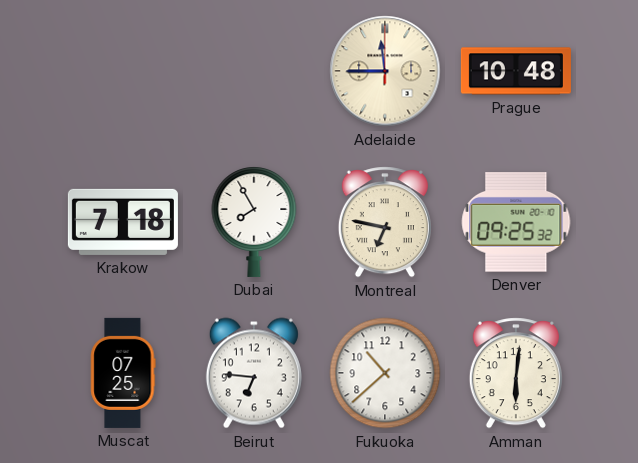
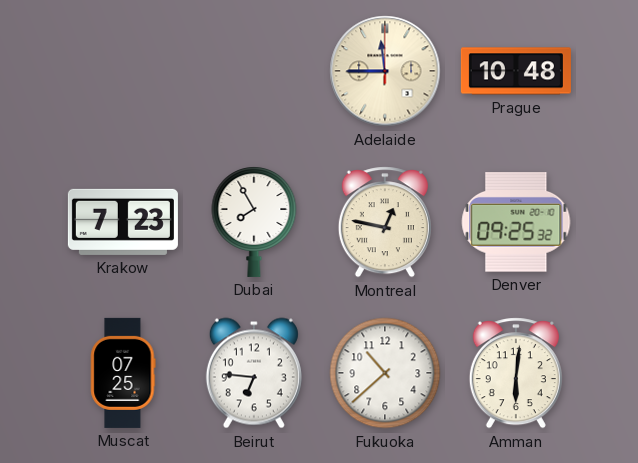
Krakow: 7:18 -> 7:23 (123, 222)
Montreal: 6:47 -> 12:47 (385, 222)
